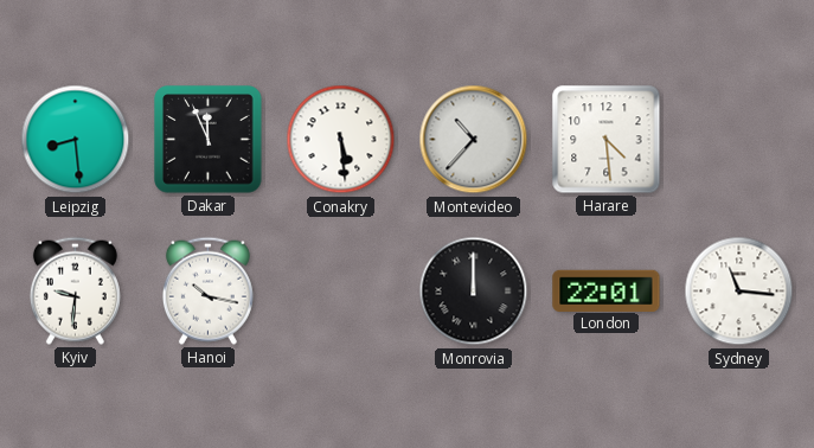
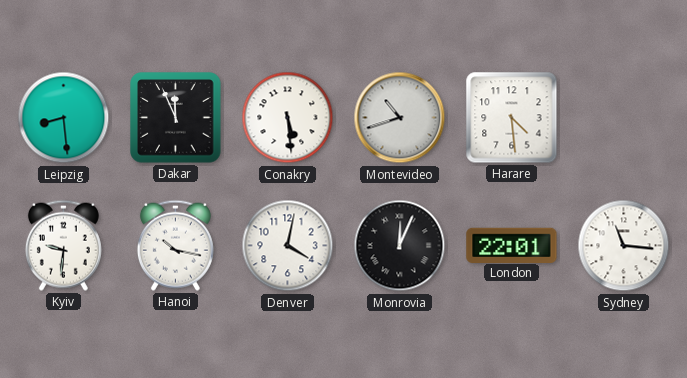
Montevideo: 10:37 -> 10:42 (400, 118)
Denver: none -> 4:02 (288, 246)
Monrovia: 12:00 -> 12:04 (400, 246)
